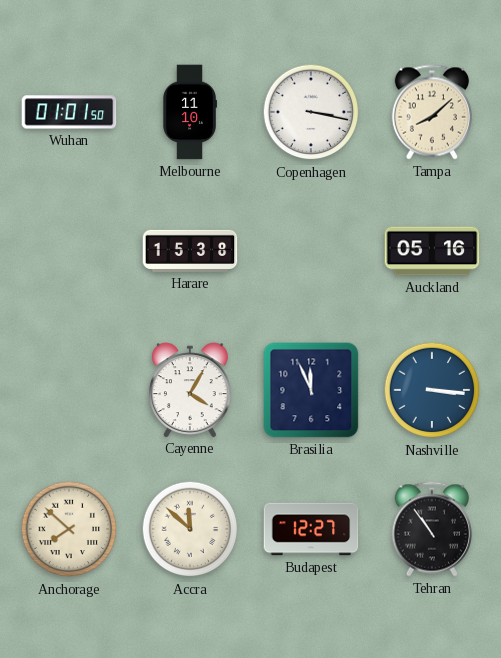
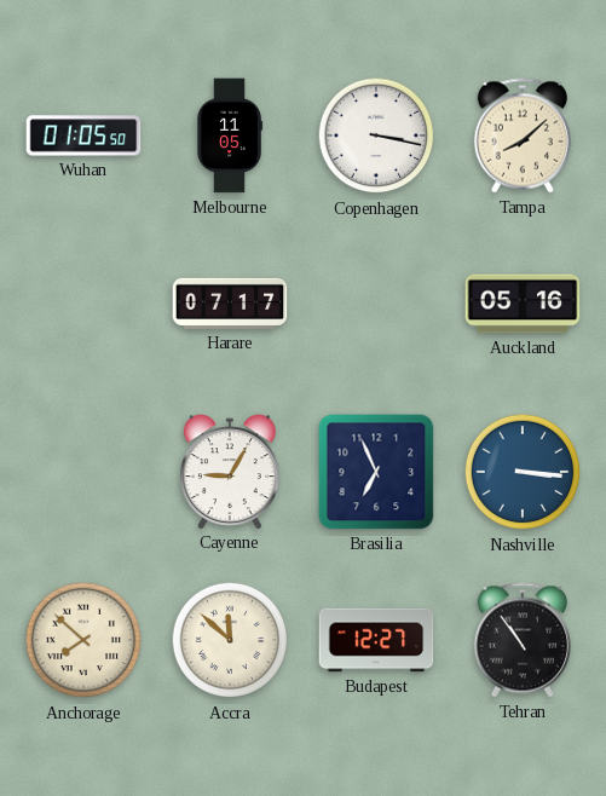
Wuhan: 01:01 -> 01:05 (83, 135)
Melbourne: 11:10 -> 11:05 (230, 135)
Harare: 15:38 -> 07:17 (230, 304)
Cayenne: 4:05 -> 9:05 (231, 472)
Brasilia: 11:56 -> 6:56 (376, 472)
